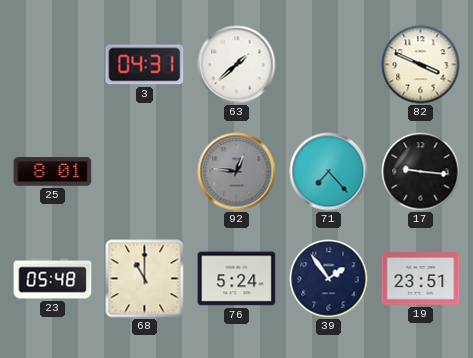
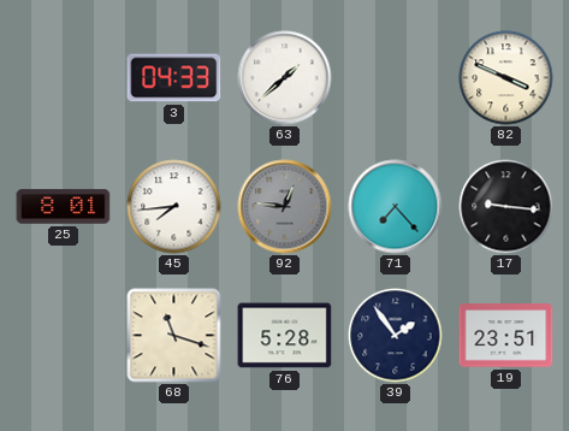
3: 04:31 -> 04:33 (174, 78)
45: none -> 7:44 (174, 207)
23: 05:48 -> none (53, 279)
68: 11:00 -> 11:18 (174, 336)
76: 5:24 -> 5:28 (285, 336)
